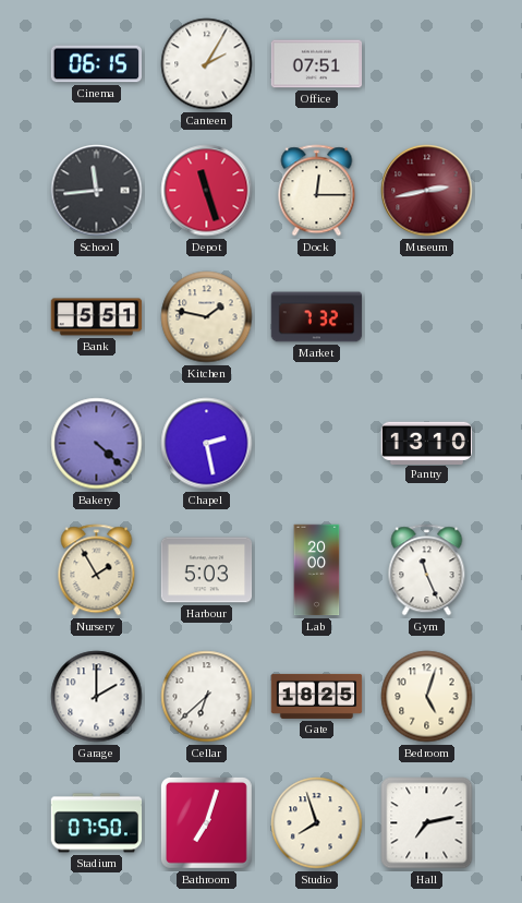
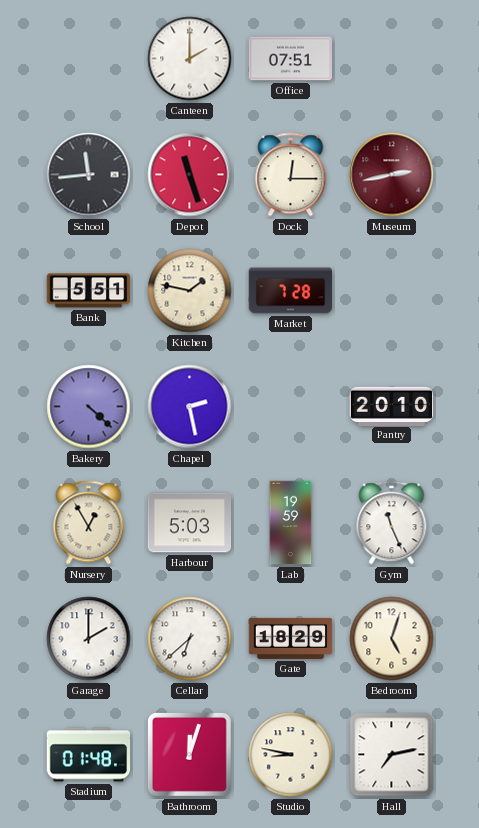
Cinema: 06:15 -> none (96, 64)
Canteen: 2:05 -> 2:00 (190, 59)
Market: 7:32 -> 7:28 (291, 291)
Pantry: 13:10 -> 20:10 (392, 406)
Nursery: 1:55 -> 12:55 (89, 523)
Lab: 20:00 -> 19:59 (291, 523)
Gate: 18:25 -> 18:29 (291, 638)
Stadium: 07:50 -> 01:48 (89, 755)
Bathroom: 7:03 -> 12:03 (190, 755)
Studio: 7:57 -> 8:47 (291, 755)
